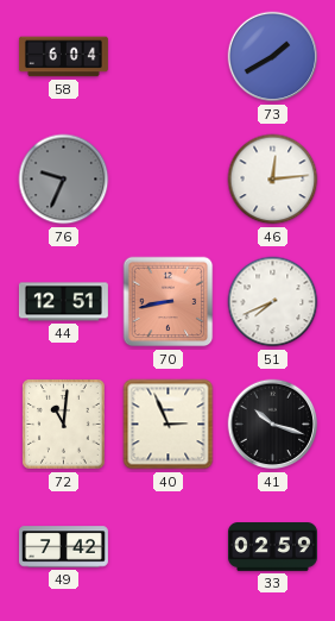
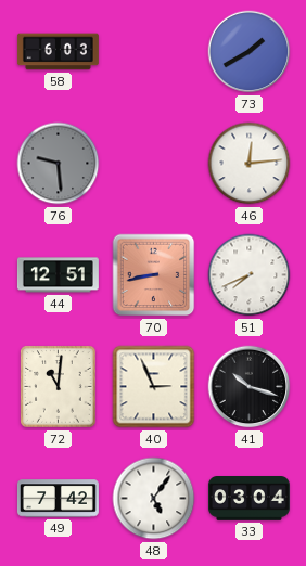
58: 6:04 -> 6:03 (58, 52)
76: 9:34 -> 9:29 (59, 164)
48: none -> 5:06 (154, 499)
33: 02:59 -> 03:04 (248, 499)
